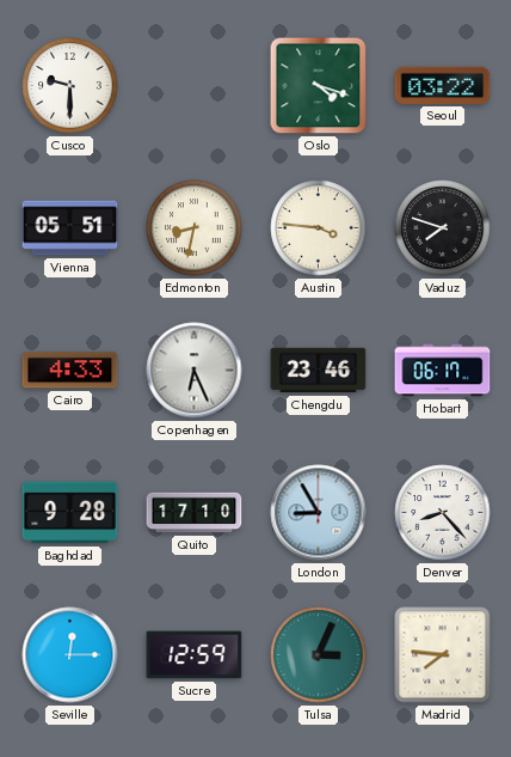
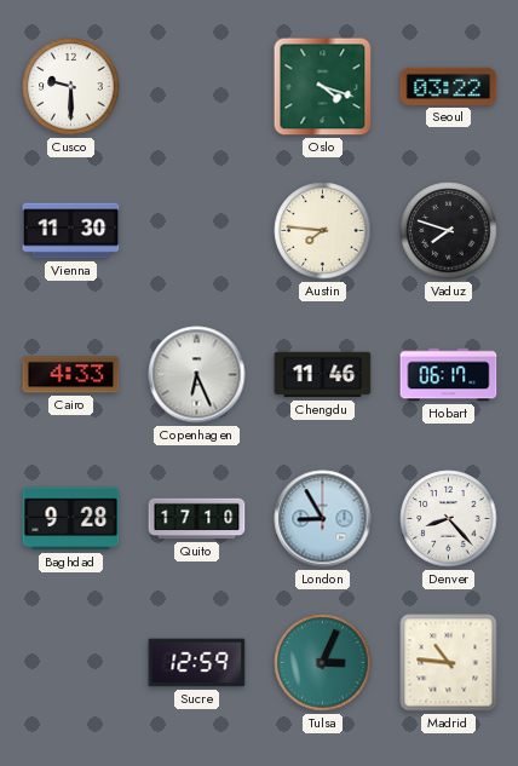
Vienna: 05:51 -> 11:30 (71, 231)
Edmonton: 8:32 -> none (195, 228)
Austin: 3:46 -> 7:46 (323, 231)
Chengdu: 23:46 -> 11:46 (323, 375)
Seville: 12:15 -> none (70, 655)
Madrid: 7:46 -> 10:46 (449, 663)
